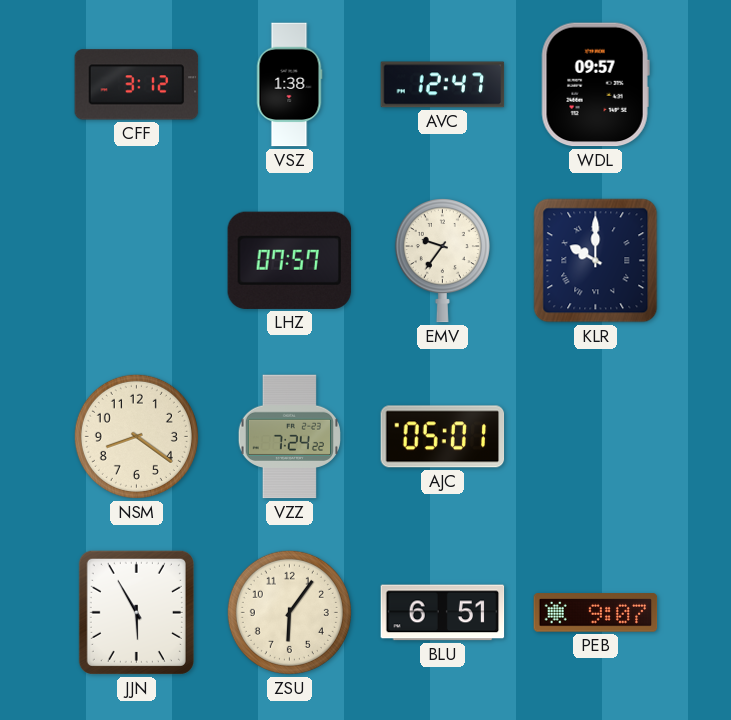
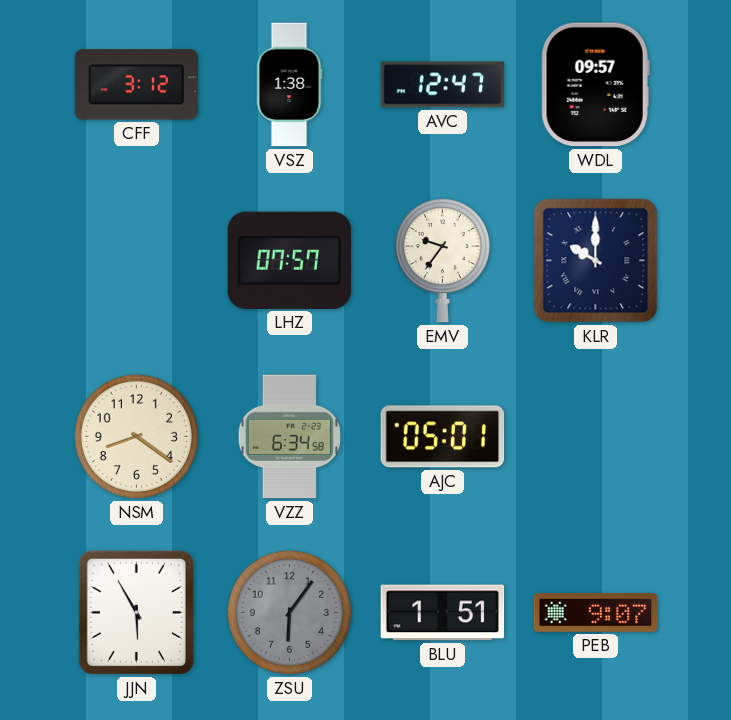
VZZ: 7:24 -> 6:34 (289, 437)
ZSU dial: cream -> grey (289, 612)
BLU: 6:51 -> 1:51 (443, 613)
